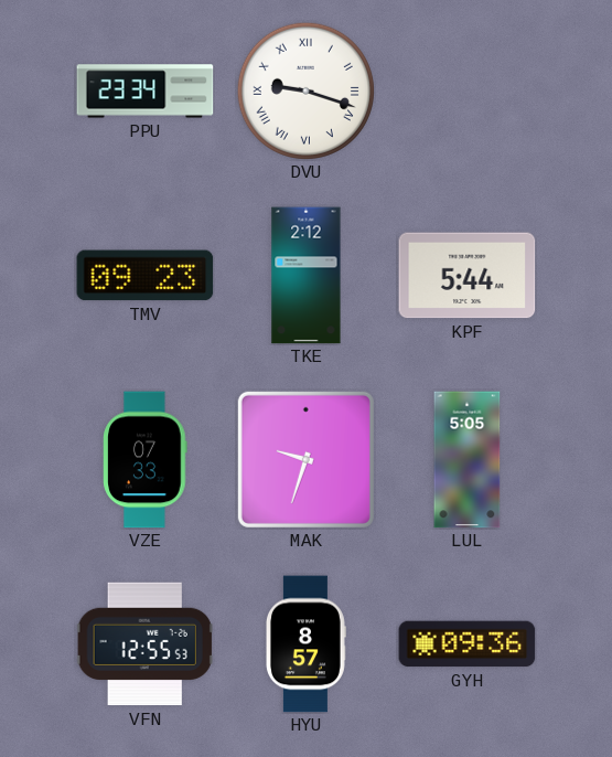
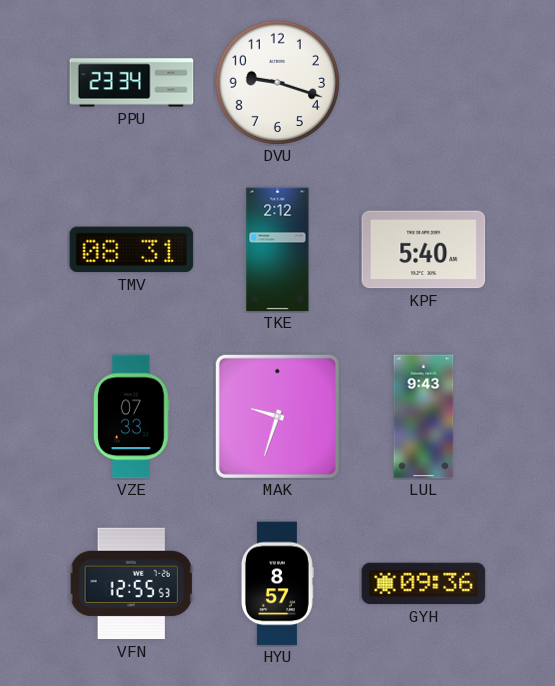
DVU numerals: Roman -> Arabic (277, 82)
TMV: 09:23 -> 08:31 (132, 250)
KPF: 5:44 -> 5:40 (424, 250)
LUL: 5:05 -> 9:43 (424, 417)
